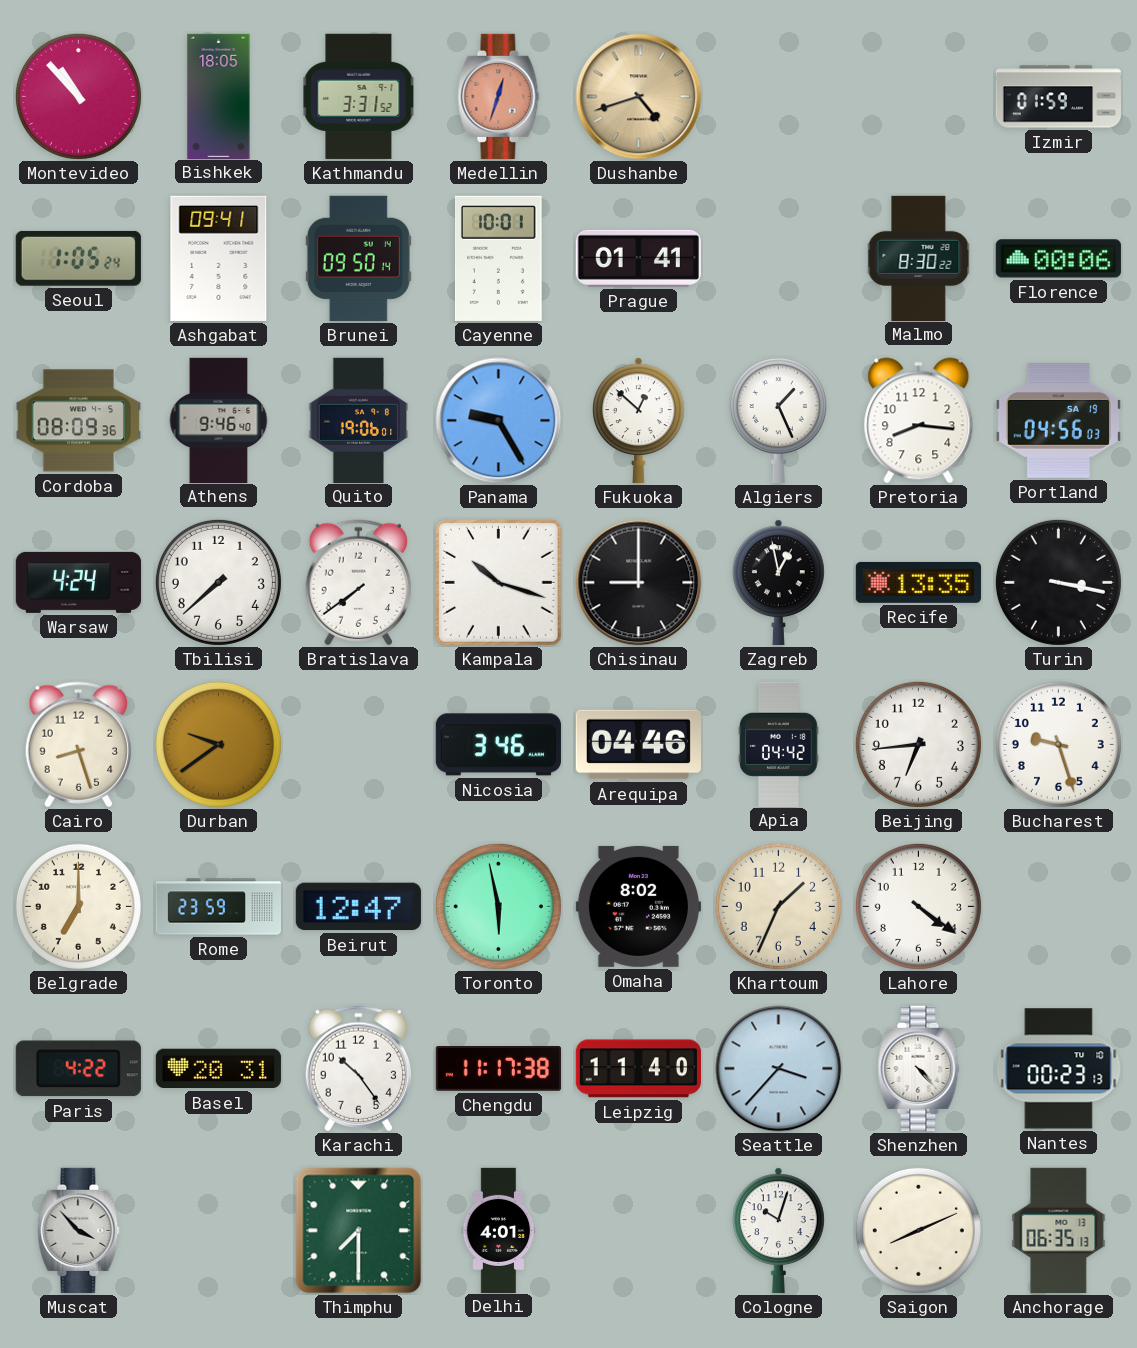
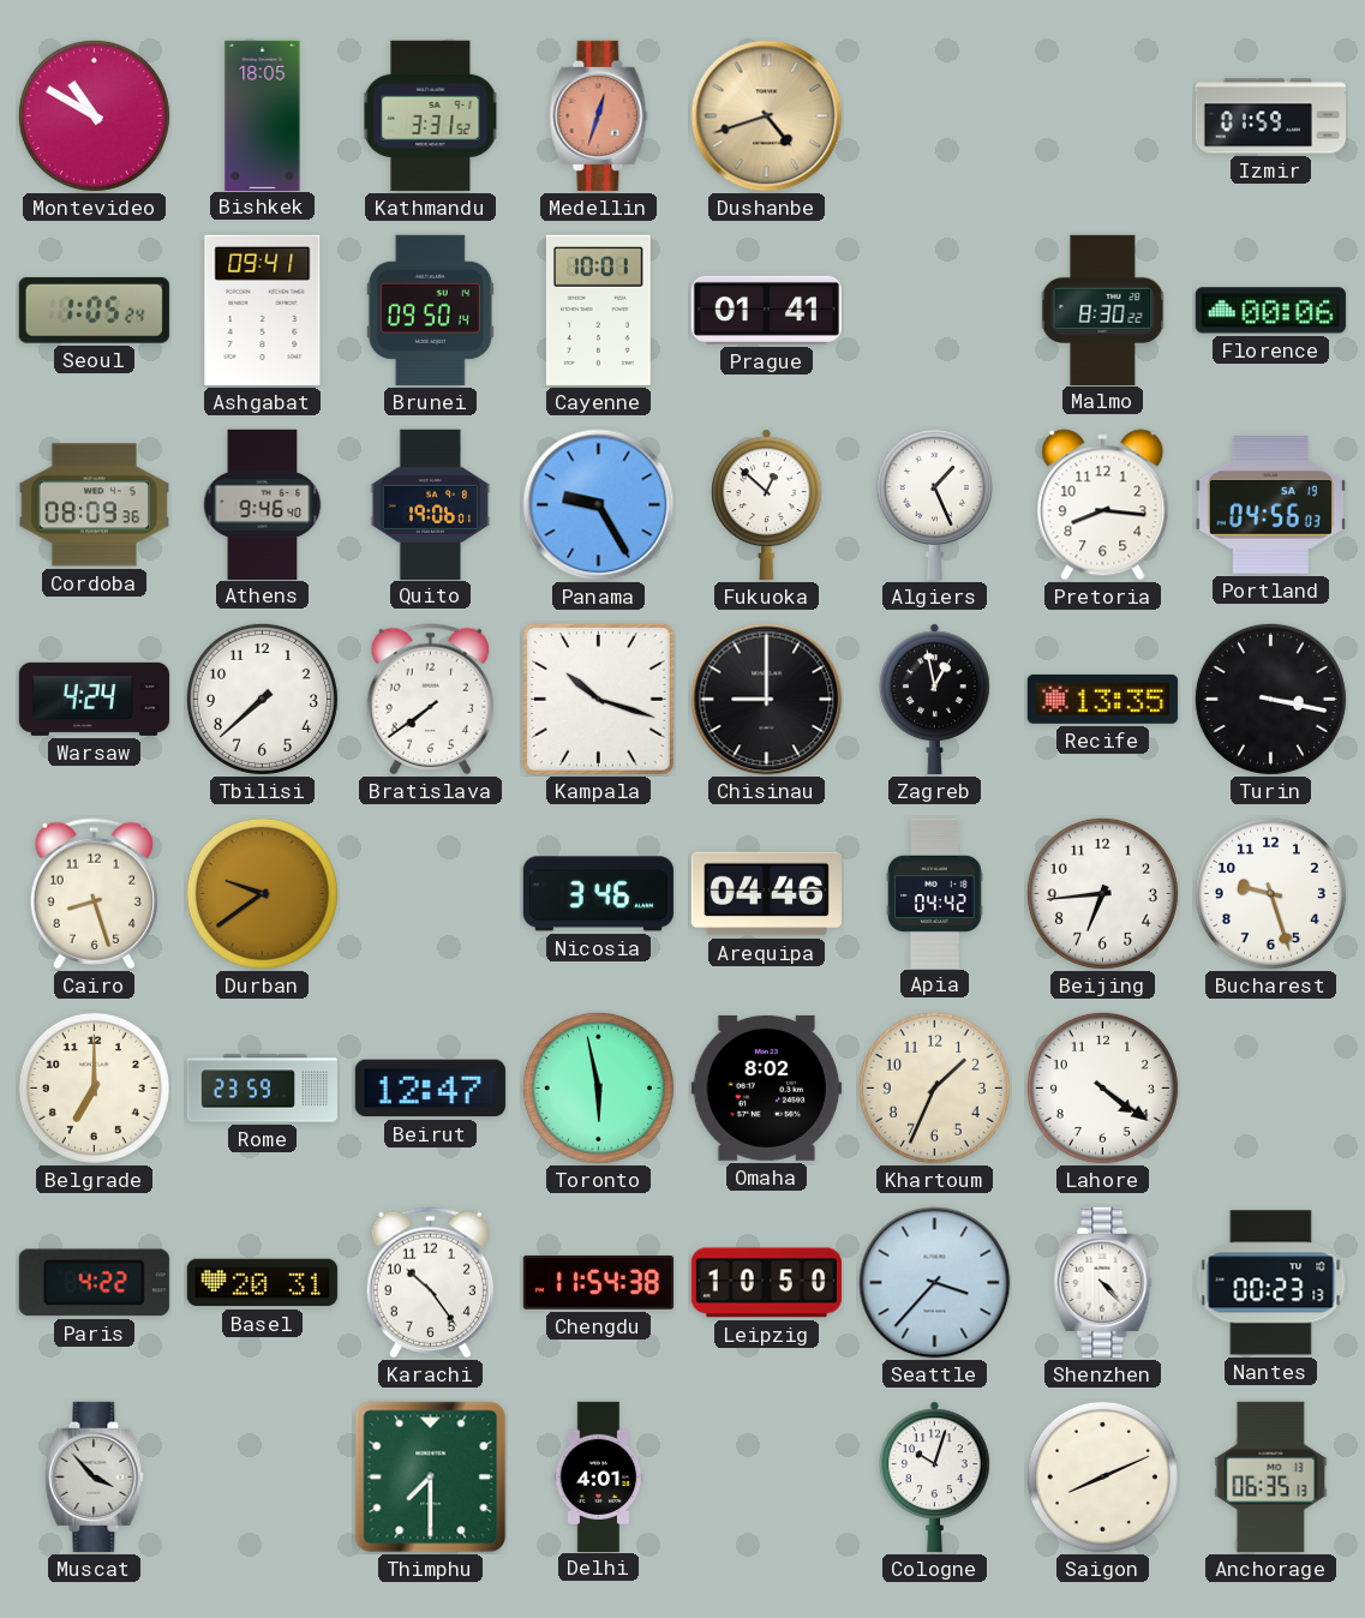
Montevideo: 10:53 -> 10:50 (94, 115)
Chengdu: 11:17 -> 11:54 (598, 1283)
Leipzig: 11:40 -> 10:50 (766, 1283)
